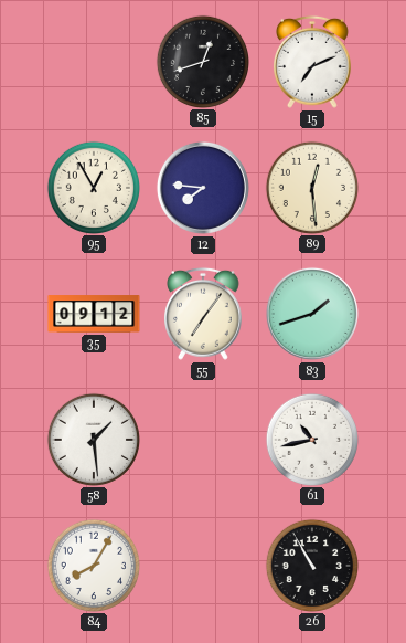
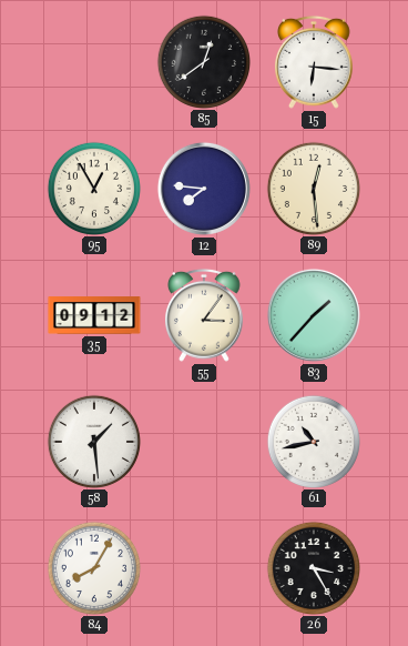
85: 12:42 -> 12:39 (203, 61)
15: 7:11 -> 6:16 (315, 62)
55: 7:06 -> 3:06 (205, 315)
83: 1:42 -> 1:37 (314, 315)
26: 10:55 -> 3:25 (313, 567)
